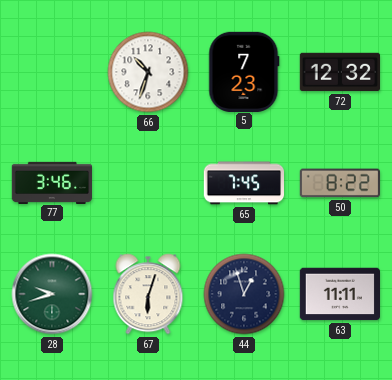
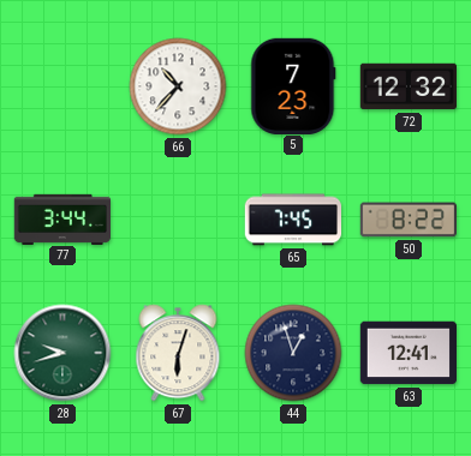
66: 10:33 -> 10:37 (178, 86)
77: 3:46 -> 3:44 (61, 218)
63: 11:11 -> 12:41 (407, 353)
